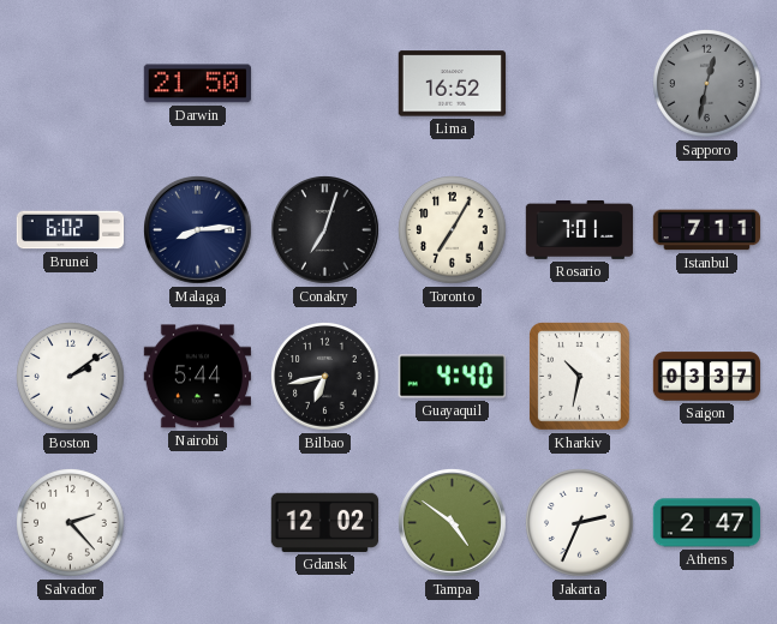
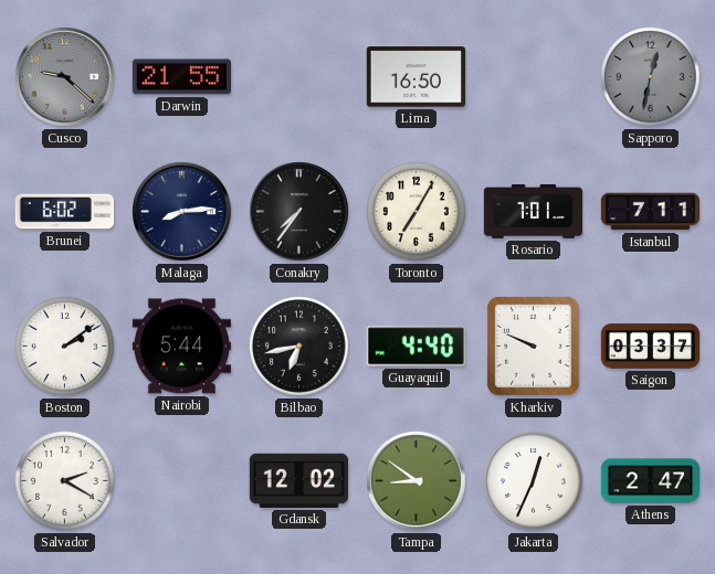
Cusco: none -> 9:22 (65, 77)
Darwin: 21:50 -> 21:55 (181, 77)
Lima: 16:52 -> 16:50 (416, 77)
Conakry: 7:03 -> 7:36 (299, 212)
Kharkiv: 10:32 -> 9:49 (534, 347)
Salvador: 2:23 -> 2:20 (65, 481)
Tampa: 4:51 -> 8:51 (417, 481)
Jakarta: 2:34 -> 12:34 (534, 481)
